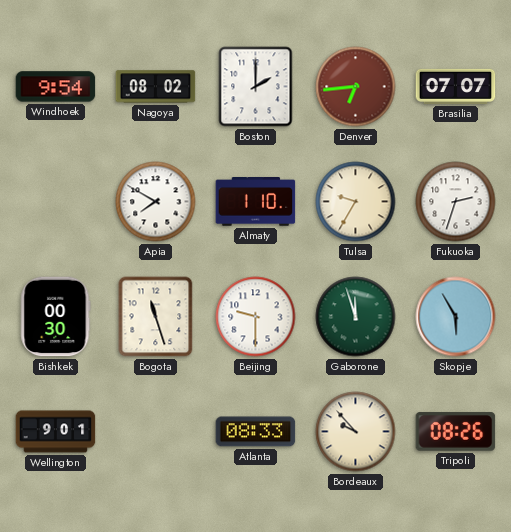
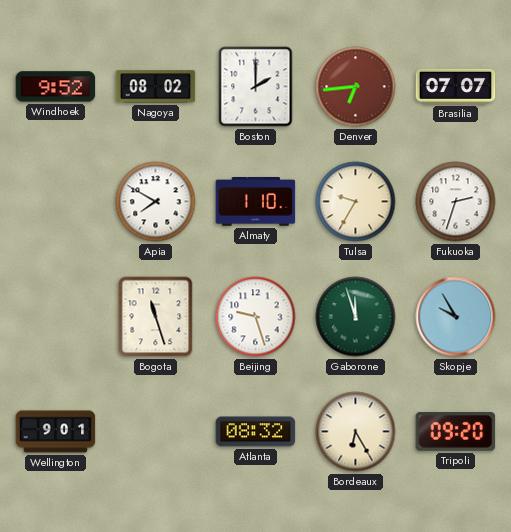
Windhoek: 9:54 -> 9:52 (56, 87)
Bishkek: 00:30 -> none (56, 317)
Beijing: 9:30 -> 9:27 (256, 317)
Skopje: 5:55 -> 9:55 (456, 317)
Atlanta: 08:33 -> 08:32 (256, 432)
Bordeaux: 9:53 -> 6:25 (356, 432)
Tripoli: 08:26 -> 09:20 (456, 432)
